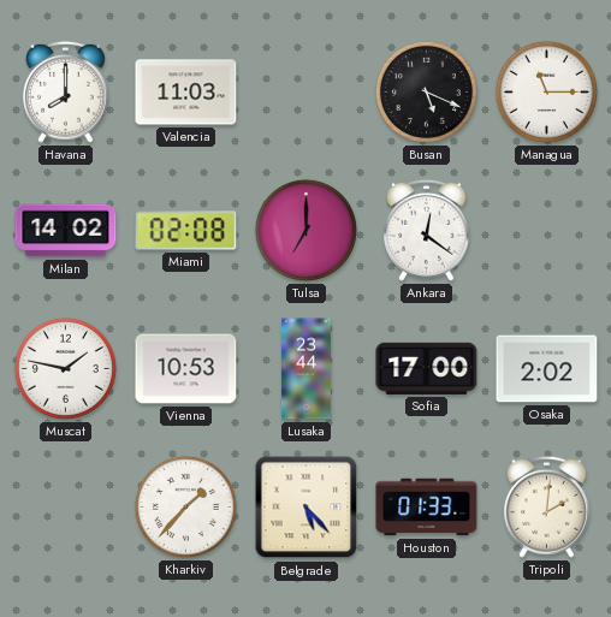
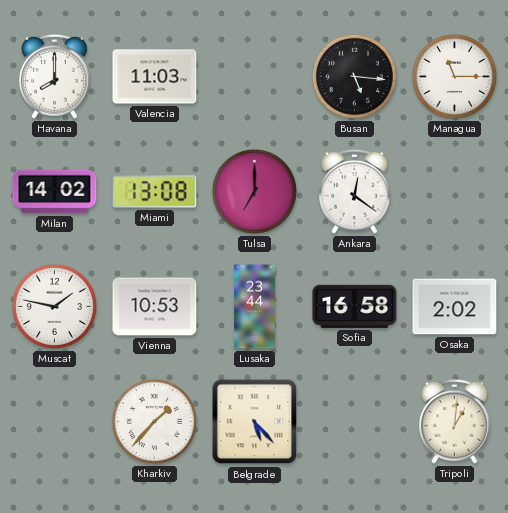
Busan: 5:19 -> 5:16 (354, 76)
Miami: 02:08 -> 13:08 (155, 192)
Sofia: 17:00 -> 16:58 (355, 306)
Houston: 01:33 -> none (427, 508)
Tripoli: 2:01 -> 1:01 (454, 421)
